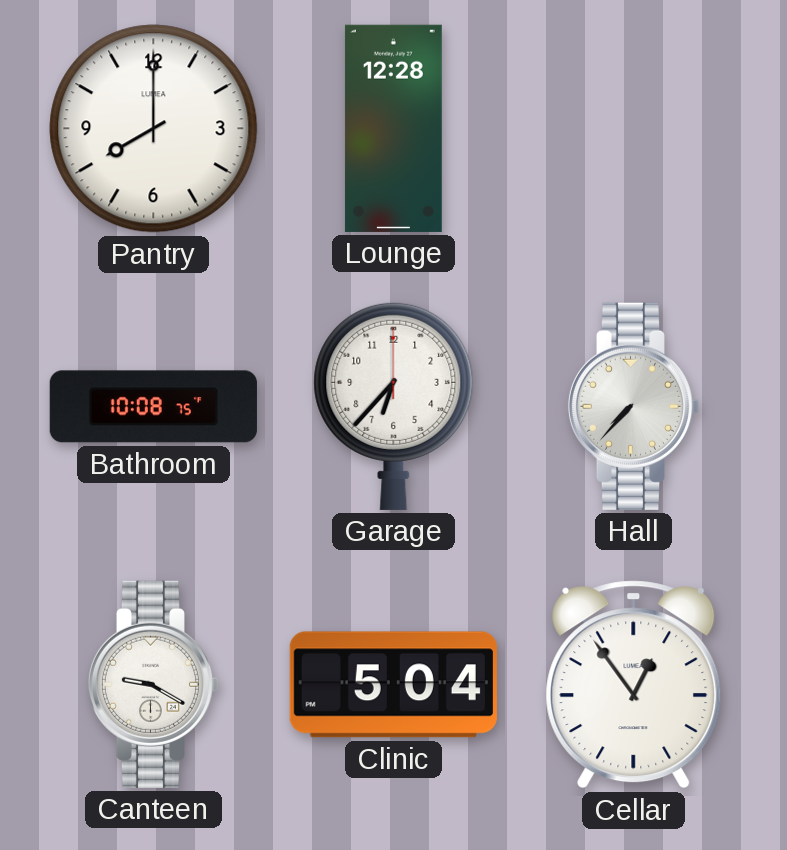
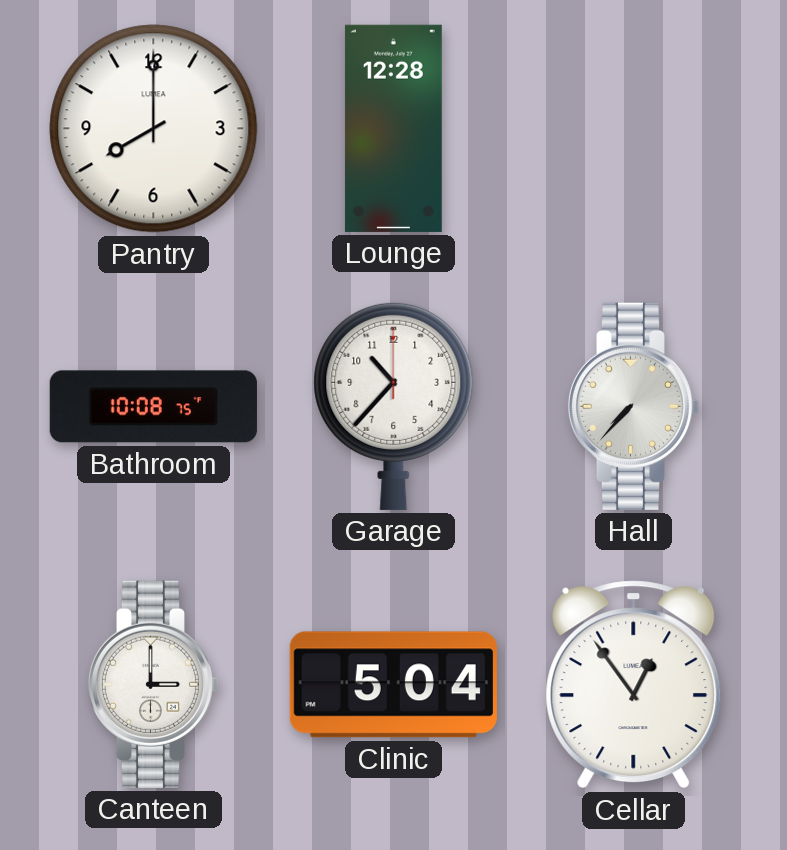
Garage: 6:37 -> 10:37 (394, 406)
Canteen: 9:20 -> 3:00 (154, 684)
